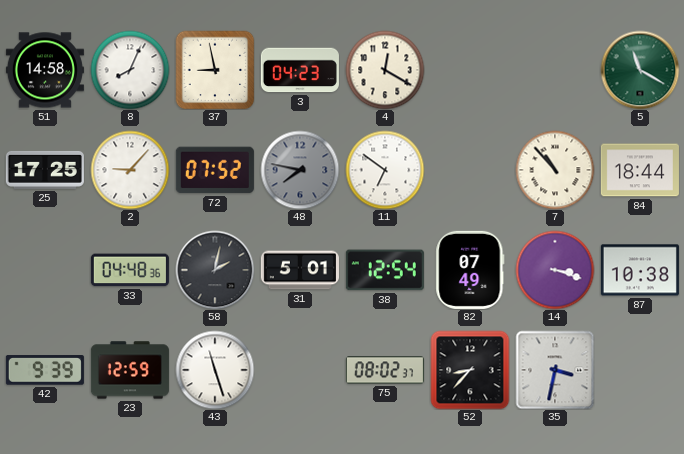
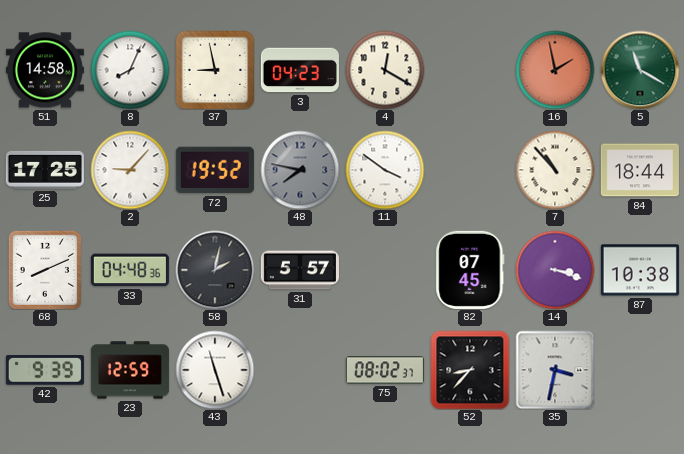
16: none -> 1:58 (555, 70)
72: 07:52 -> 19:52 (215, 170)
11: 6:51 -> 3:51 (385, 170)
68: none -> 8:11 (45, 270)
31: 5:01 -> 5:57 (300, 270)
38: 12:54 -> none (385, 270)
82: 07:49 -> 07:45 (470, 270)
